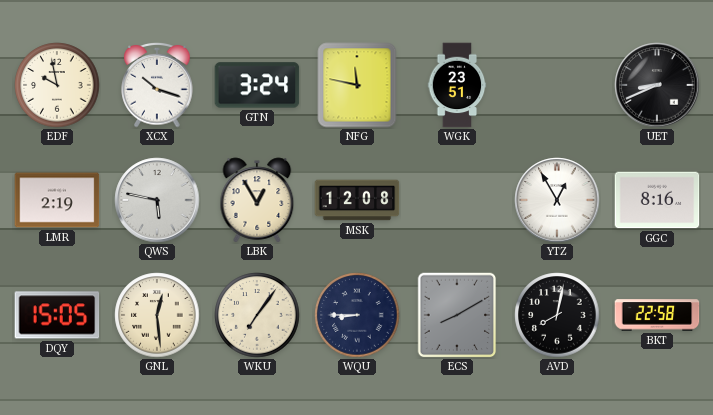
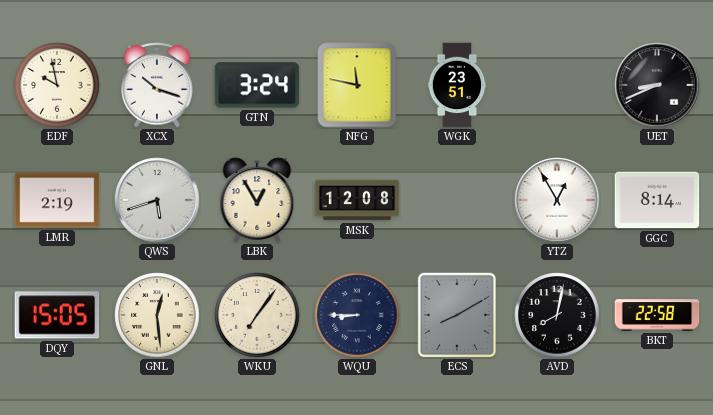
QWS: 5:47 -> 5:42 (157, 200)
GGC: 8:16 -> 8:14 (657, 200)
